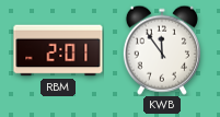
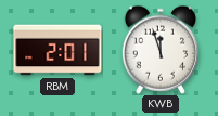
KWB: 11:54 -> 11:57 (161, 50)
